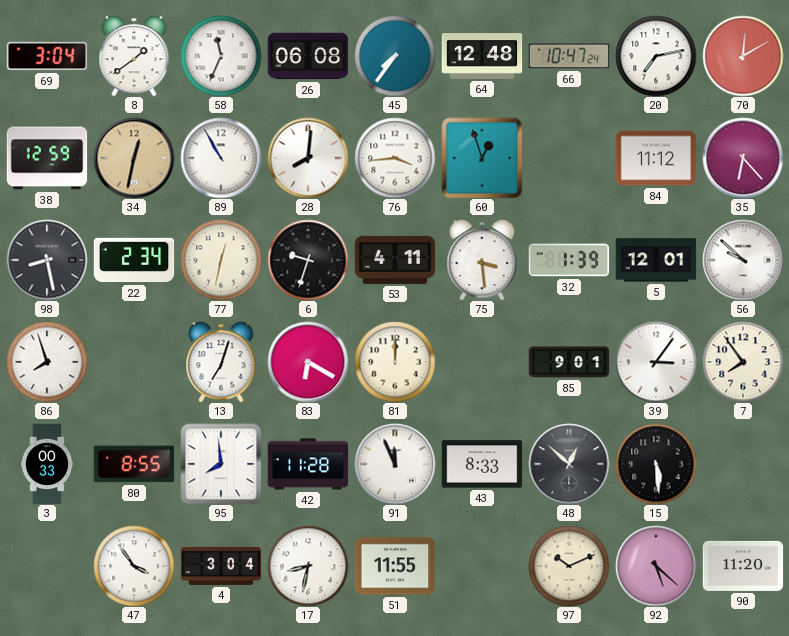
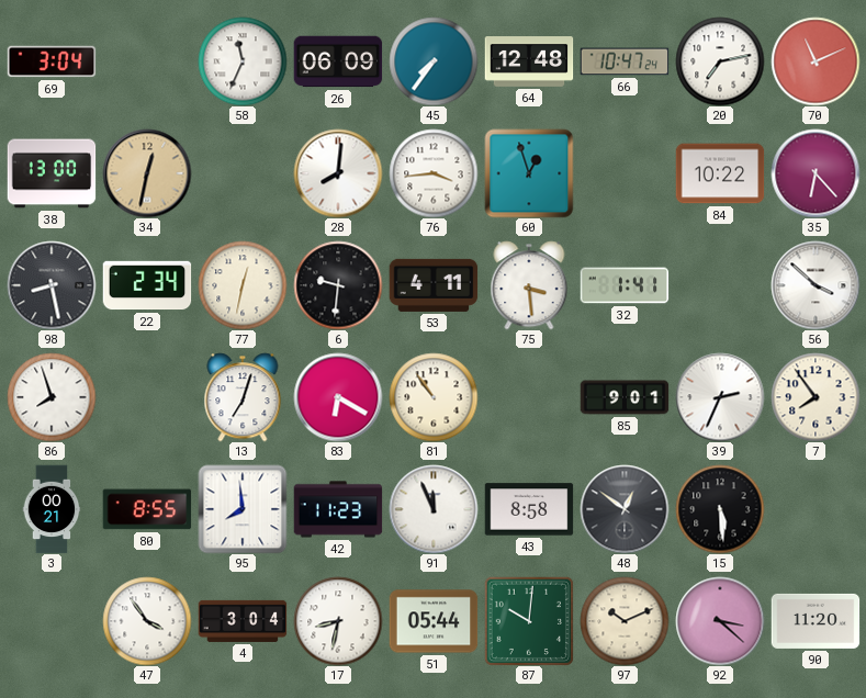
8: 1:39 -> none (134, 56)
26: 06:08 -> 06:09 (338, 61)
70: 12:10 -> 11:11 (816, 61)
38: 12:59 -> 13:00 (52, 173)
89: 10:55 -> none (221, 158)
84: 11:12 -> 10:22 (720, 173)
6: 9:33 -> 9:31 (338, 285)
32: 1:39 -> 1:41 (625, 285)
5: 12:01 -> none (656, 260)
56: 9:52 -> 3:52 (816, 285)
81: 12:00 -> 10:54 (434, 397)
39: 3:06 -> 2:34 (720, 397)
3: 00:33 -> 00:21 (52, 509)
42: 11:28 -> 11:23 (338, 509)
43: 8:33 -> 8:58 (529, 509)
48: 12:52 -> 12:51 (625, 509)
51: 11:55 -> 05:44 (434, 621)
87: none -> 10:01 (529, 621)
92: 5:22 -> 3:22 (720, 621)
